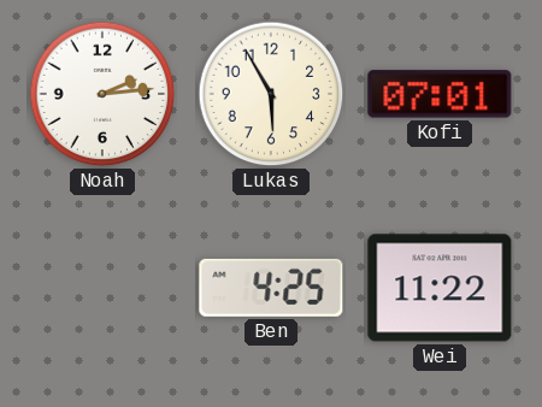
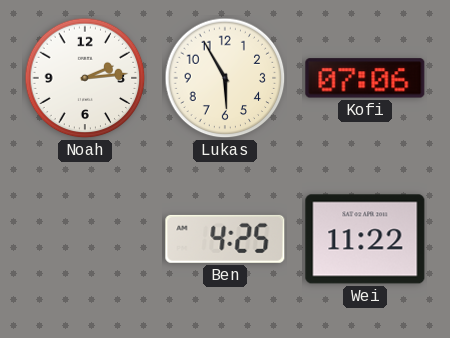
Kofi: 07:01 -> 07:06 (365, 78)
